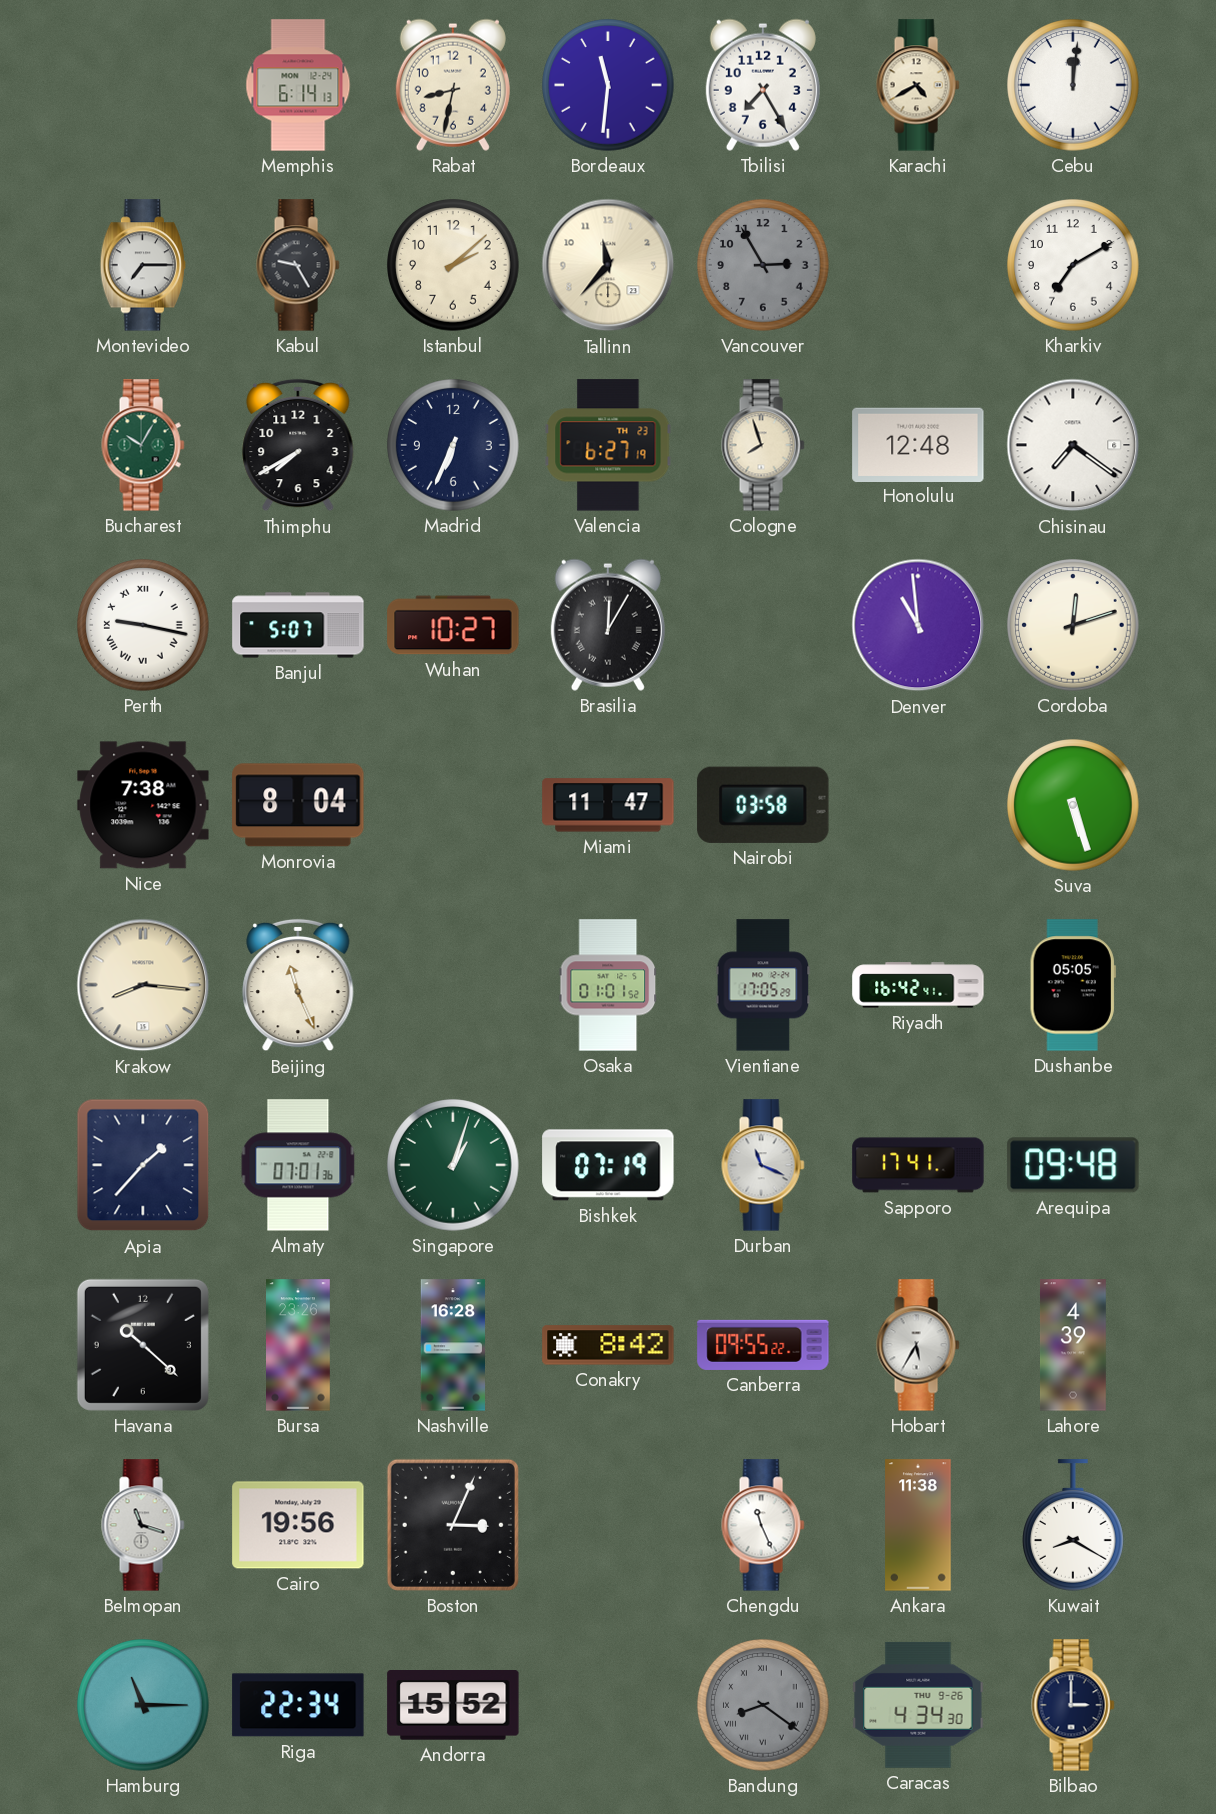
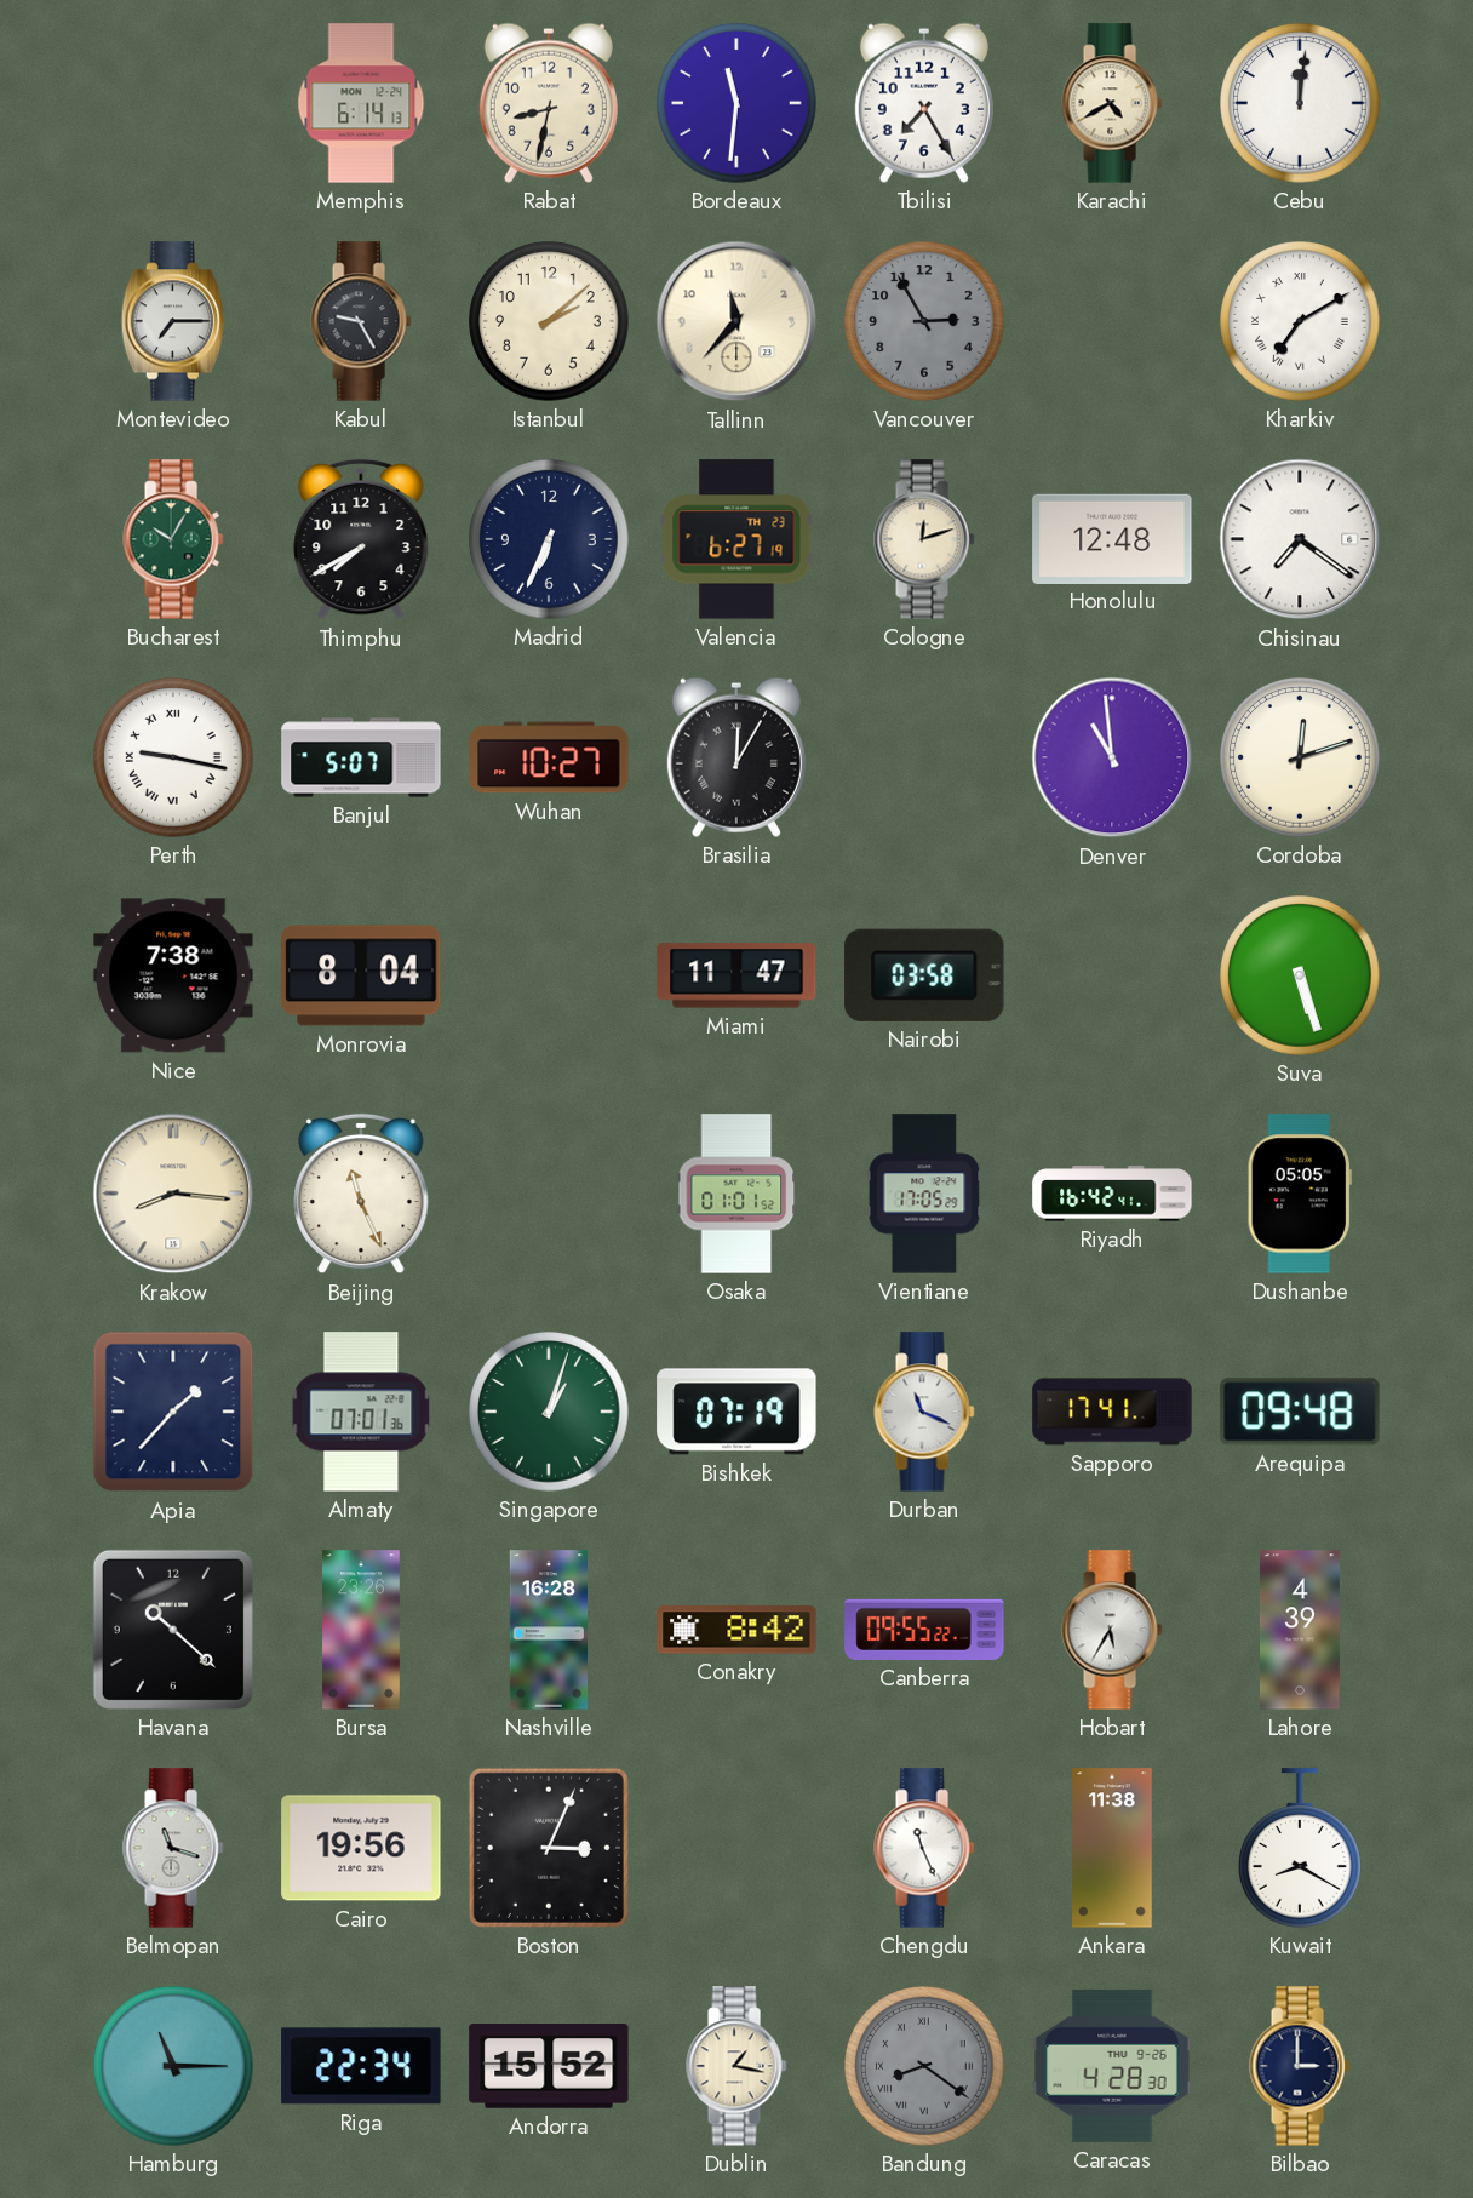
Kharkiv numerals: Arabic -> Roman (1300, 321)
Cologne: 7:57 -> 12:12 (924, 539)
Dublin: none -> 1:17 (736, 2066)
Caracas: 4:34 -> 4:28 (1112, 2066)
